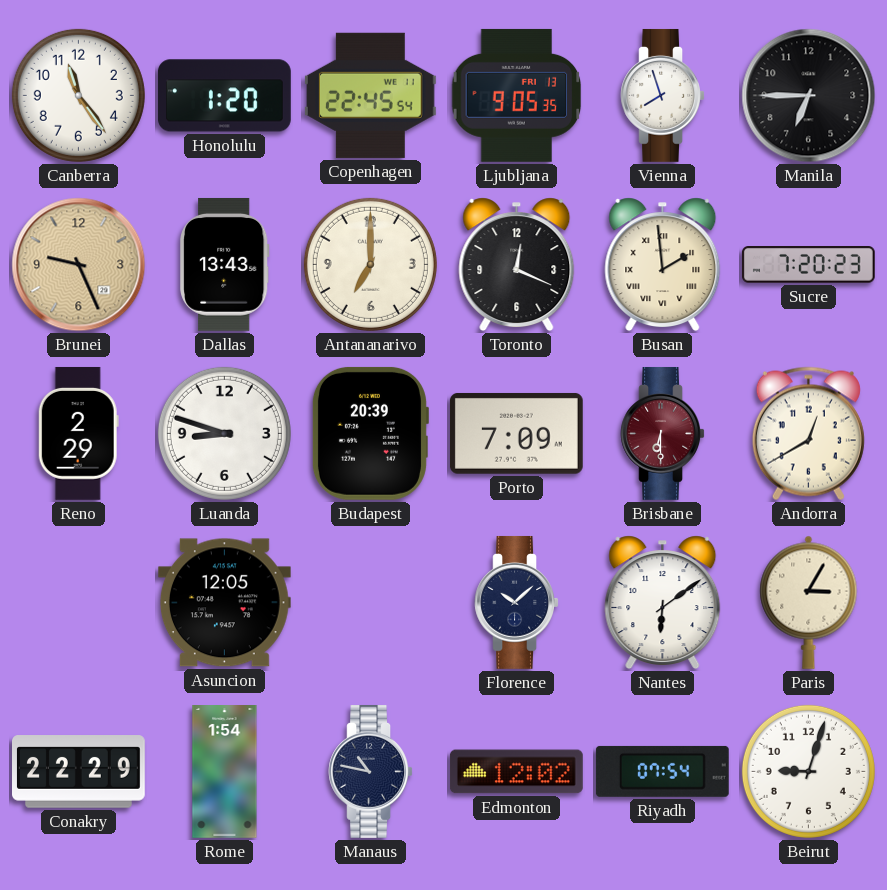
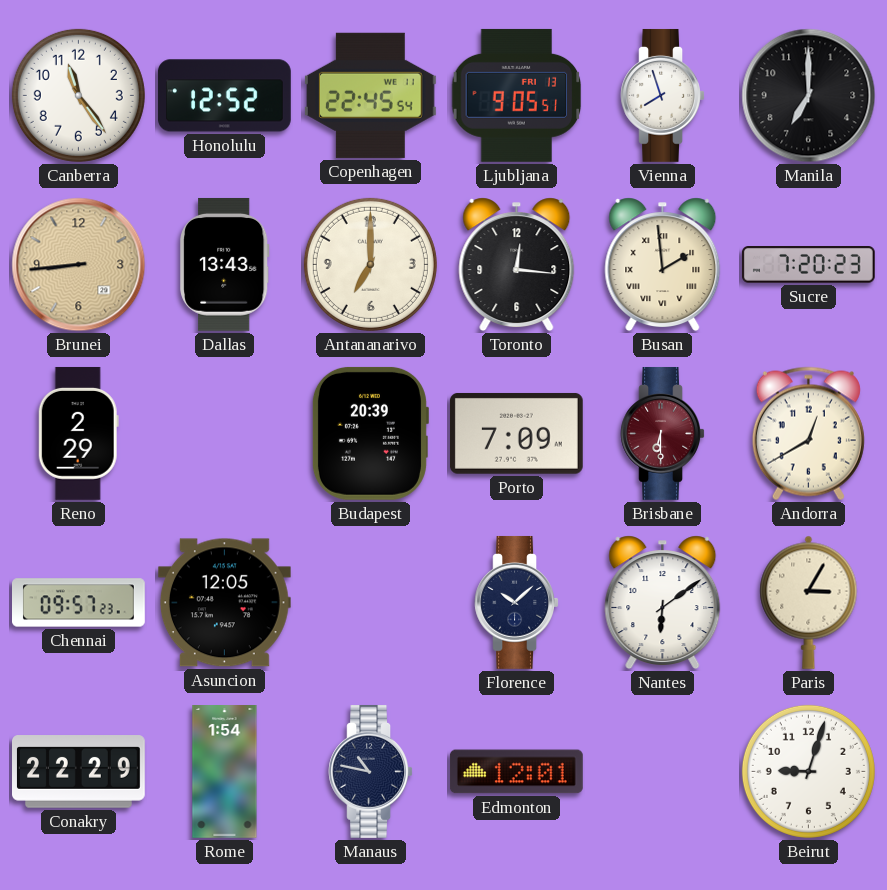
Honolulu: 1:20 -> 12:52 (224, 96)
Ljubljana: 9:05:35 -> 9:05:51 (517, 95)
Manila: 6:45 -> 7:00 (809, 96)
Brunei: 9:26 -> 8:44 (79, 265)
Toronto: 12:19 -> 12:16 (517, 265)
Luanda: 8:48 -> none (224, 433)
Chennai: none -> 09:57 (79, 603)
Edmonton: 12:02 -> 12:01 (516, 772)
Riyadh: 07:54 -> none (662, 771)
